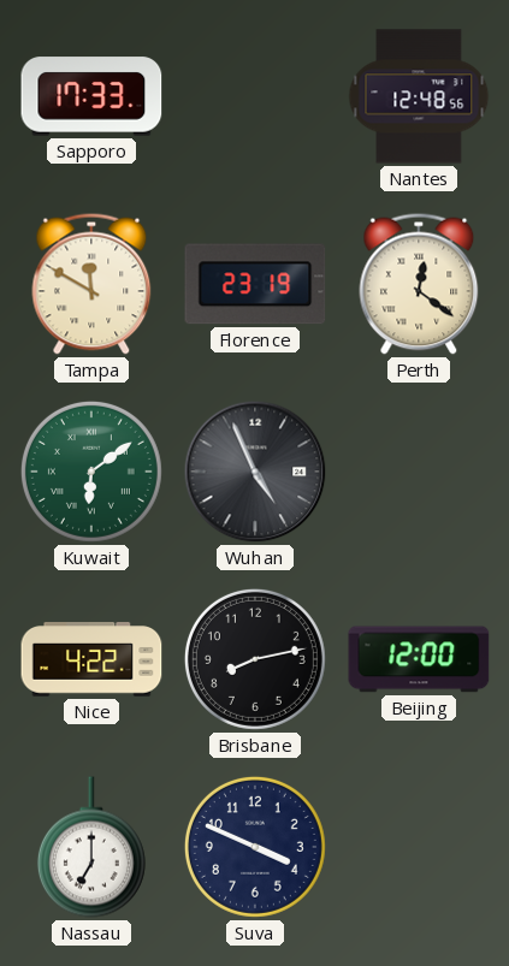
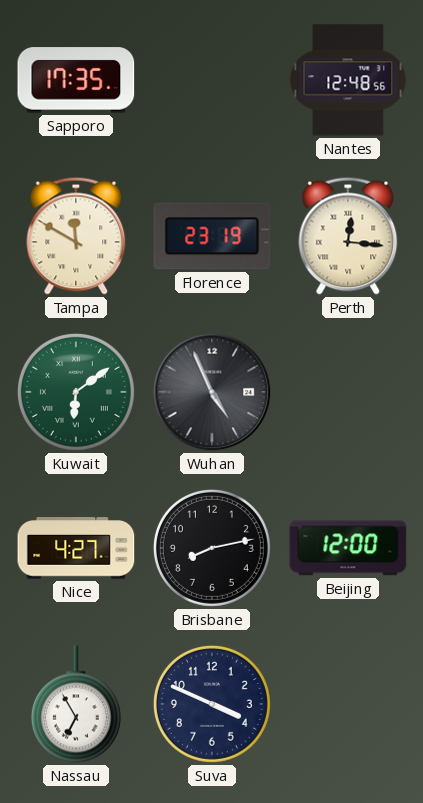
Sapporo: 17:33 -> 17:35 (76, 80)
Perth: 12:21 -> 12:16 (348, 236)
Nice: 4:22 -> 4:27 (76, 548)
Nassau: 7:00 -> 6:55 (76, 704)
